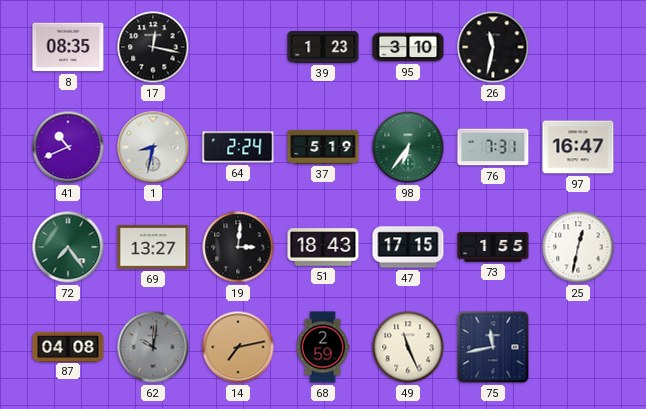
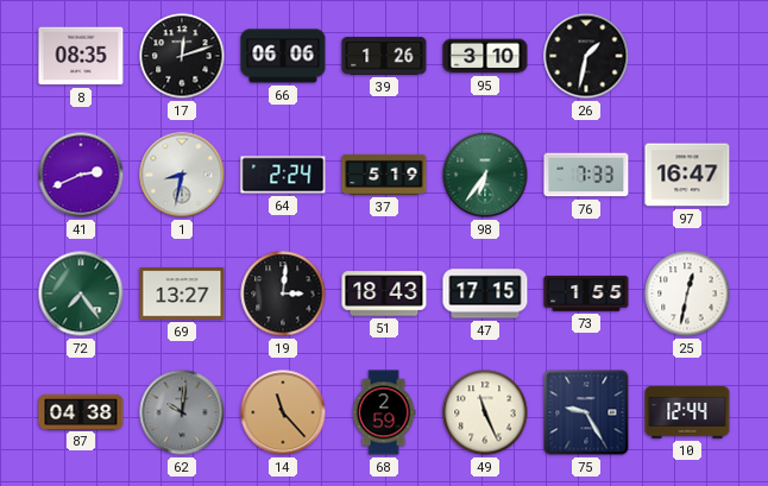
17: 12:17 -> 12:12 (182, 56)
66: none -> 06:06 (283, 56)
39: 1:23 -> 1:26 (384, 56)
26: 11:32 -> 1:32 (586, 56)
41: 10:41 -> 2:41 (81, 175)
76: 7:31 -> 7:33 (586, 175)
87: 04:08 -> 04:38 (81, 411)
14: 7:13 -> 11:23 (283, 412)
75: 11:43 -> 9:25 (586, 412)
10: none -> 12:44 (687, 412)
